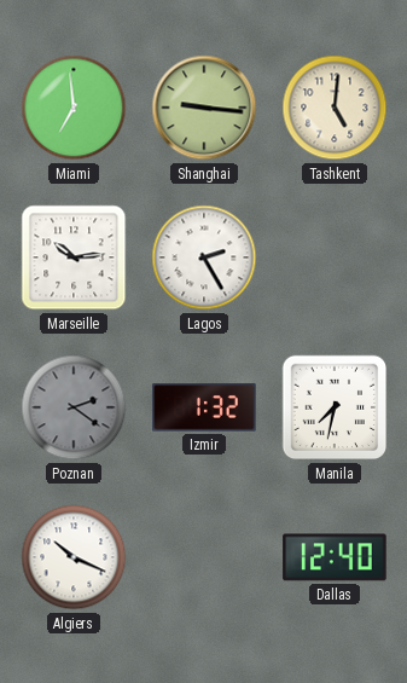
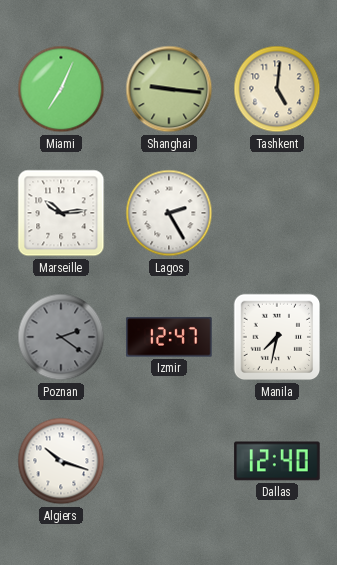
Miami: 6:59 -> 7:04 (61, 89)
Izmir: 1:32 -> 12:47 (169, 337)
Algiers: 10:19 -> 10:18 (61, 461)
